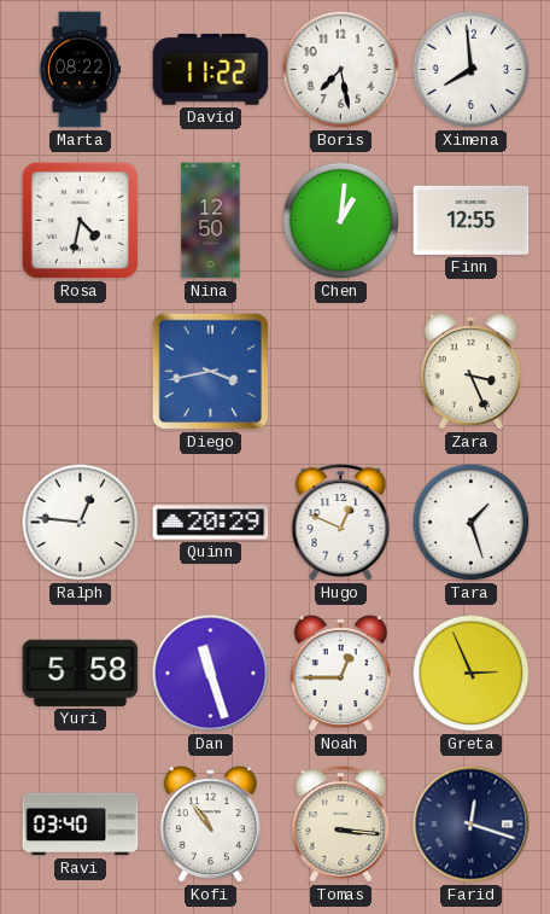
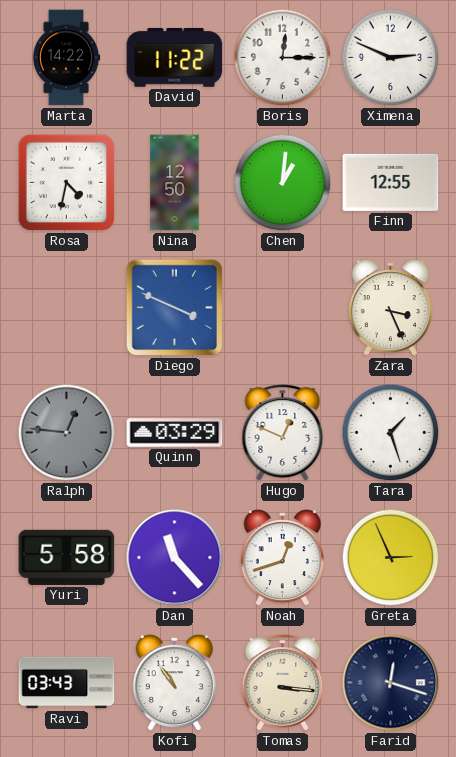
Marta: 08:22 -> 14:22 (66, 58)
Boris: 7:28 -> 12:15 (283, 58)
Ximena: 7:59 -> 2:49 (391, 58)
Diego: 3:43 -> 3:49 (175, 308)
Ralph dial: white -> grey (67, 433)
Quinn: 20:29 -> 03:29 (175, 433)
Dan: 11:27 -> 11:23 (175, 558)
Noah: 12:45 -> 12:42 (282, 558)
Ravi: 03:40 -> 03:43 (67, 683)
